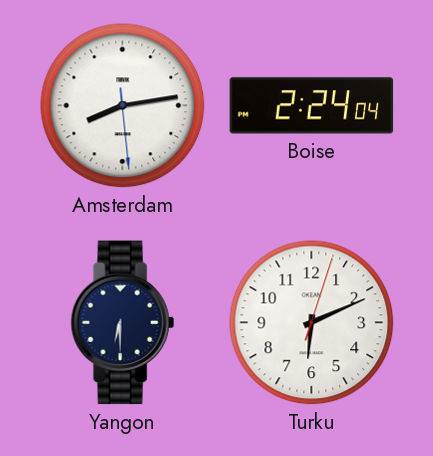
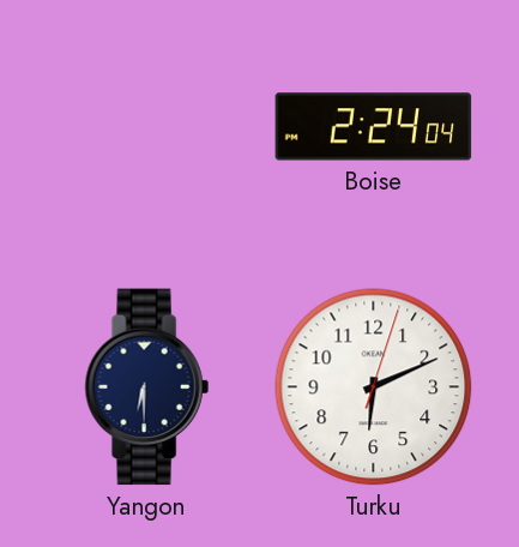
Amsterdam: 8:13 -> none (123, 106)
